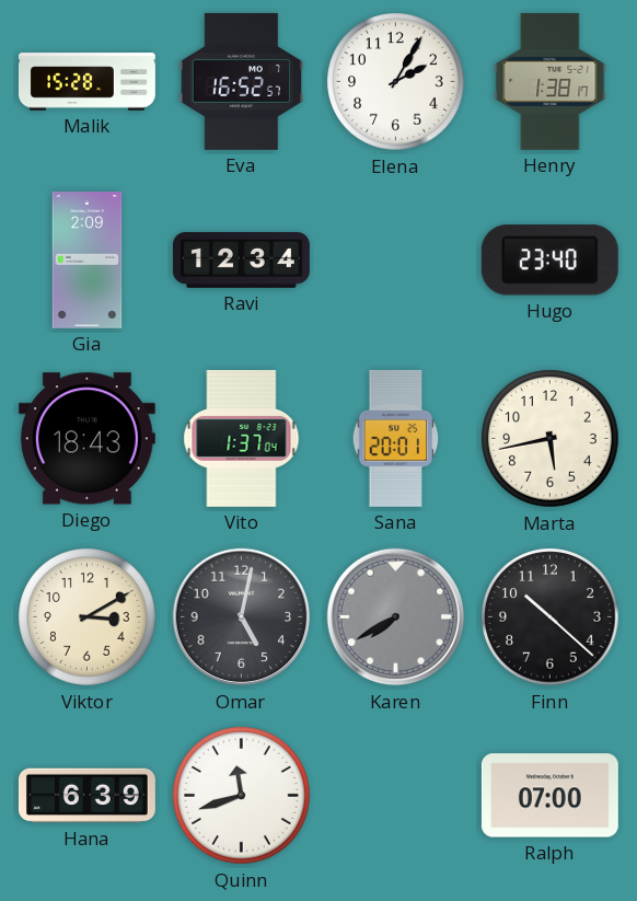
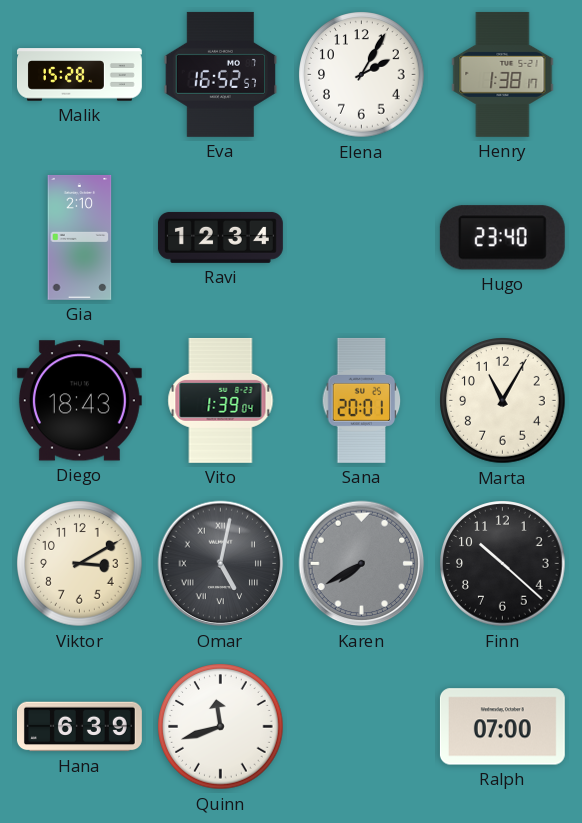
Gia: 2:09 -> 2:10 (80, 237)
Vito: 1:37 -> 1:39 (221, 400)
Marta: 5:43 -> 11:05 (503, 401)
Omar numerals: Arabic -> Roman (221, 564)
